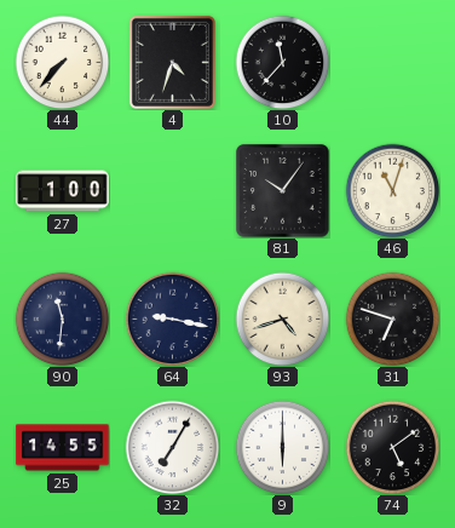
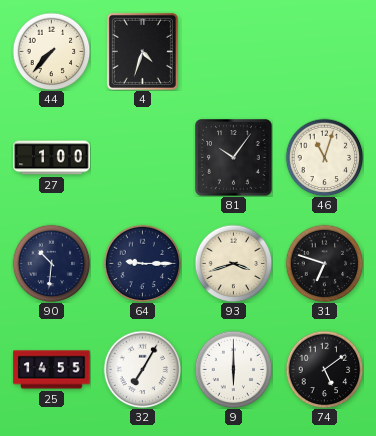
10: 11:37 -> none (282, 62)
90: 11:31 -> 10:31 (51, 263)
64: 9:17 -> 9:15 (142, 263)
93: 4:42 -> 3:42 (233, 263)
